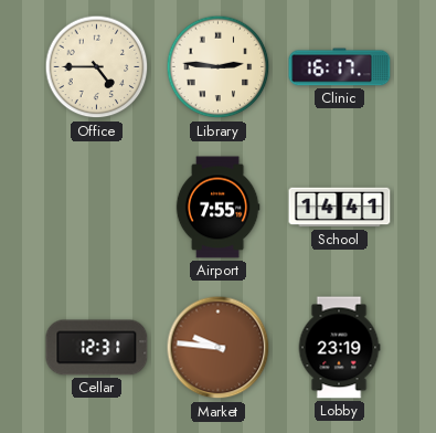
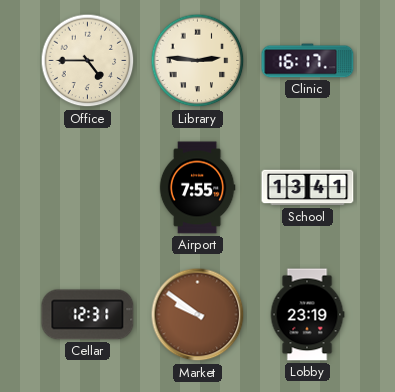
School: 14:41 -> 13:41 (308, 188)
Market: 9:46 -> 9:51 (198, 315)
